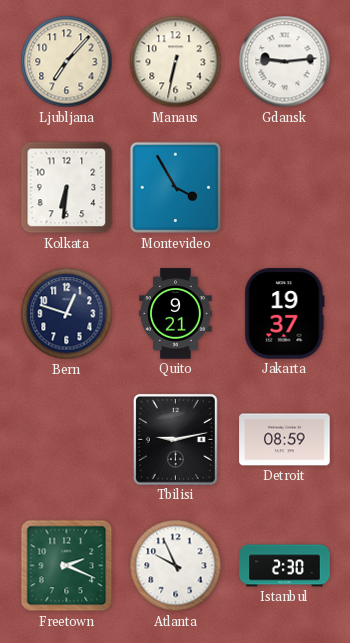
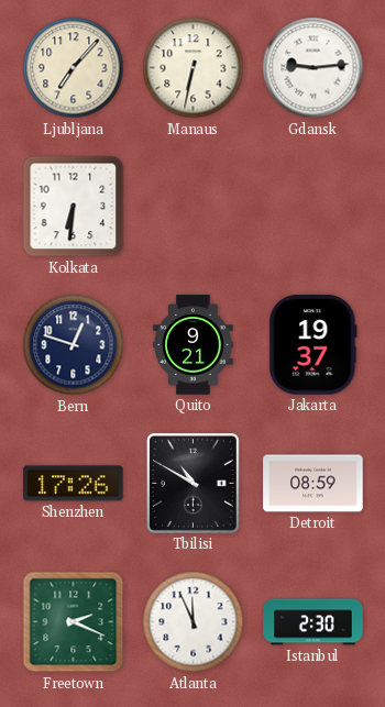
Montevideo: 3:55 -> none (176, 188)
Shenzhen: none -> 17:26 (74, 484)
Tbilisi: 9:13 -> 10:50 (193, 483)
Atlanta: 9:56 -> 11:56 (194, 622)
